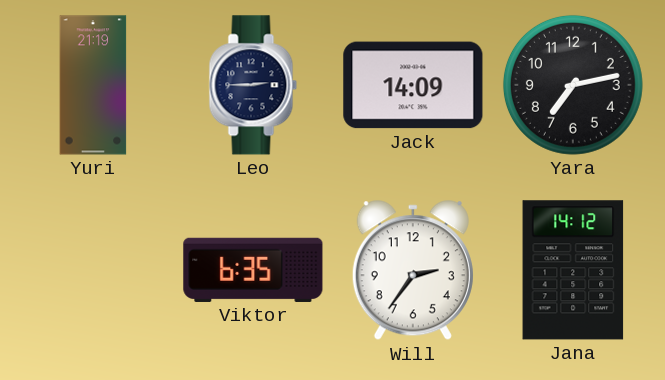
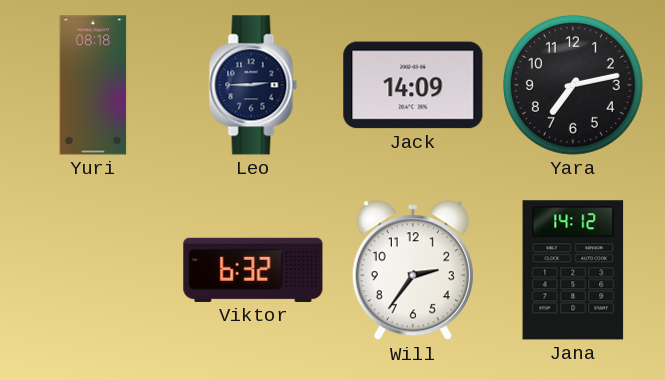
Yuri: 21:19 -> 08:18 (93, 85)
Viktor: 6:35 -> 6:32 (253, 270)
